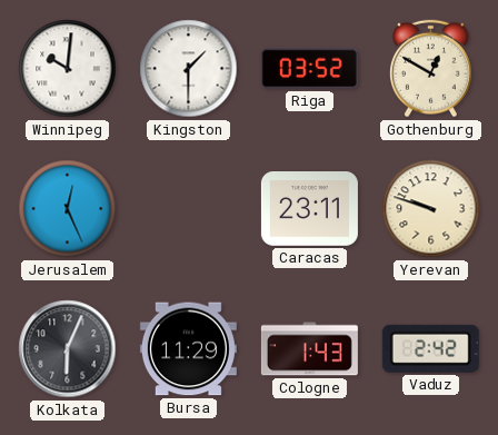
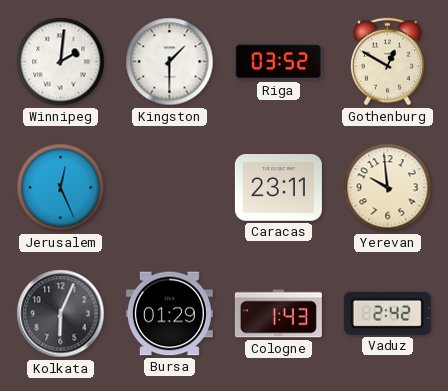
Winnipeg: 10:01 -> 2:01 (61, 62)
Yerevan: 9:48 -> 9:59 (388, 188)
Bursa: 11:29 -> 01:29 (169, 314)
